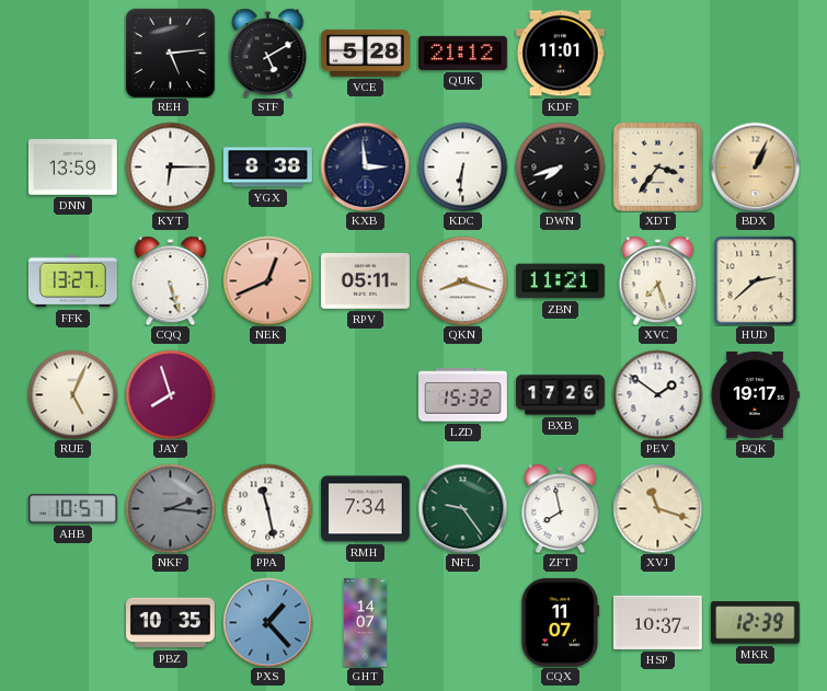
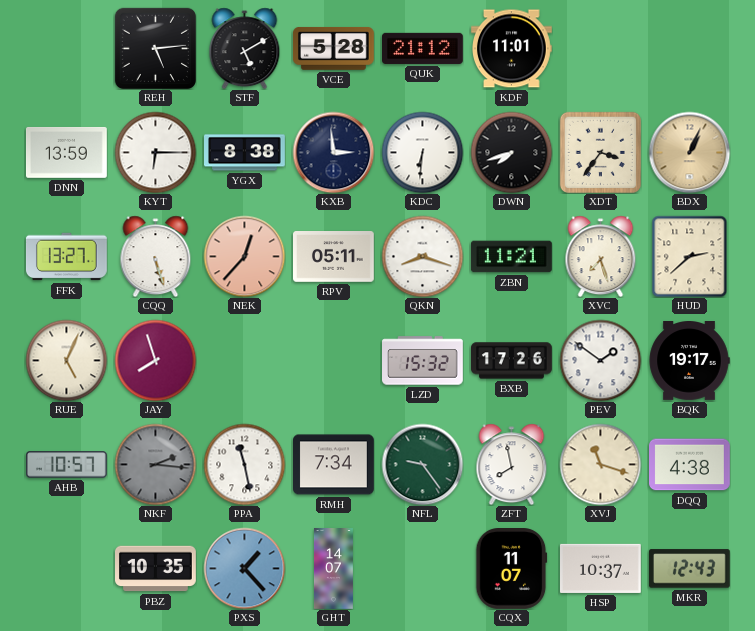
NEK: 12:41 -> 12:37 (244, 256)
DQQ: none -> 4:38 (690, 465)
MKR: 12:39 -> 12:43 (689, 569)
